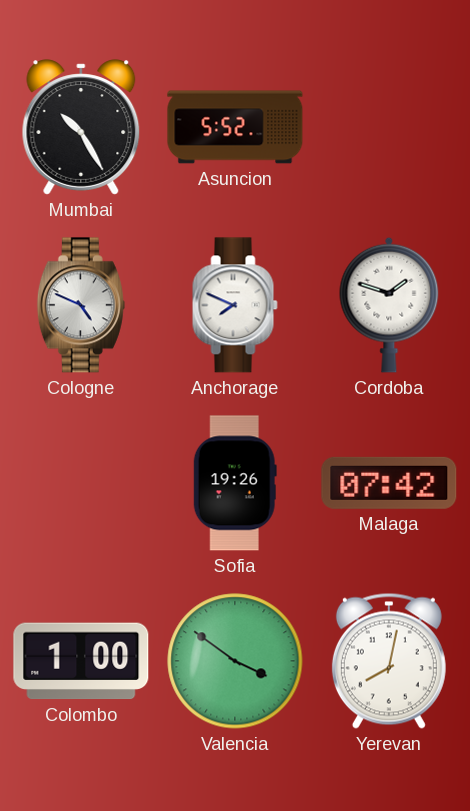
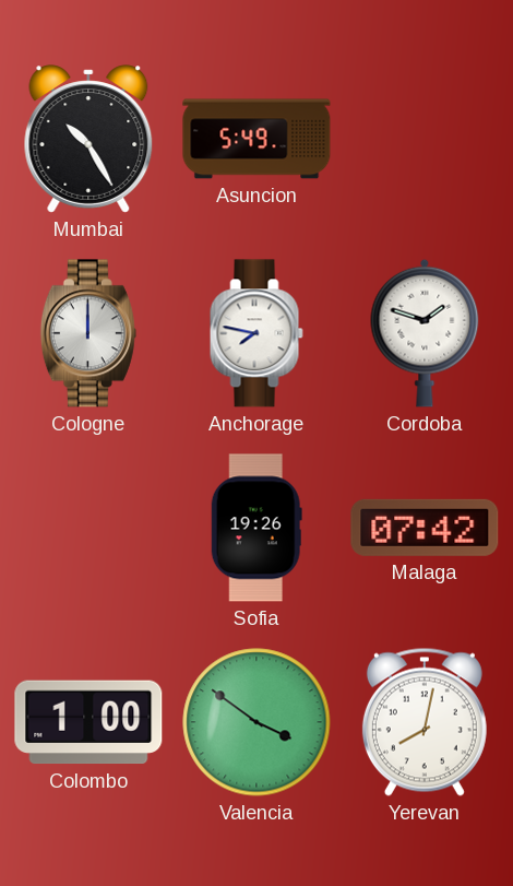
Asuncion: 5:52 -> 5:49 (256, 139)
Cologne: 4:49 -> 12:00 (88, 333)
Anchorage: 7:49 -> 7:47 (256, 333)
